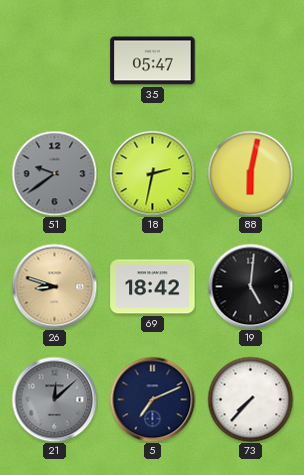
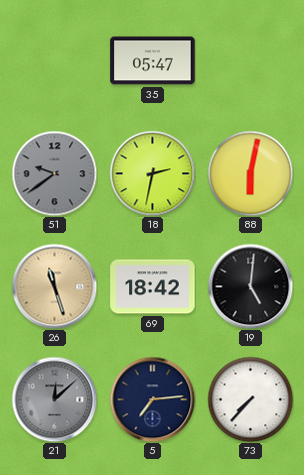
26: 8:48 -> 11:27 (54, 286)
5: 7:11 -> 7:14 (152, 399)
